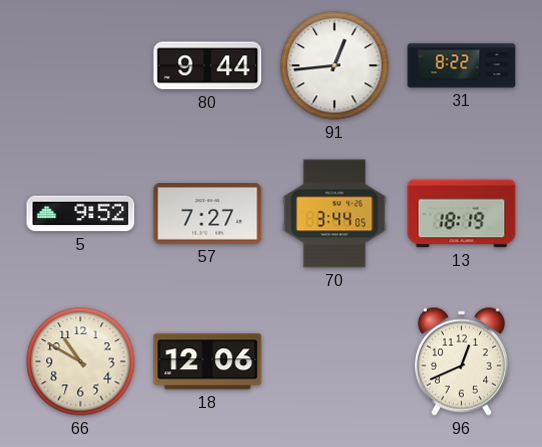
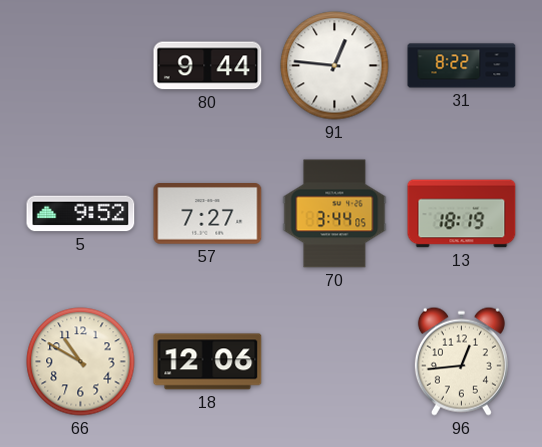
91: 12:44 -> 12:46 (335, 66)
96: 12:41 -> 12:44 (461, 361)
